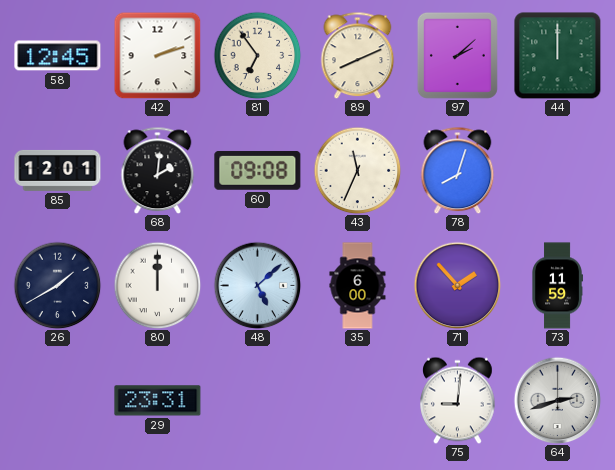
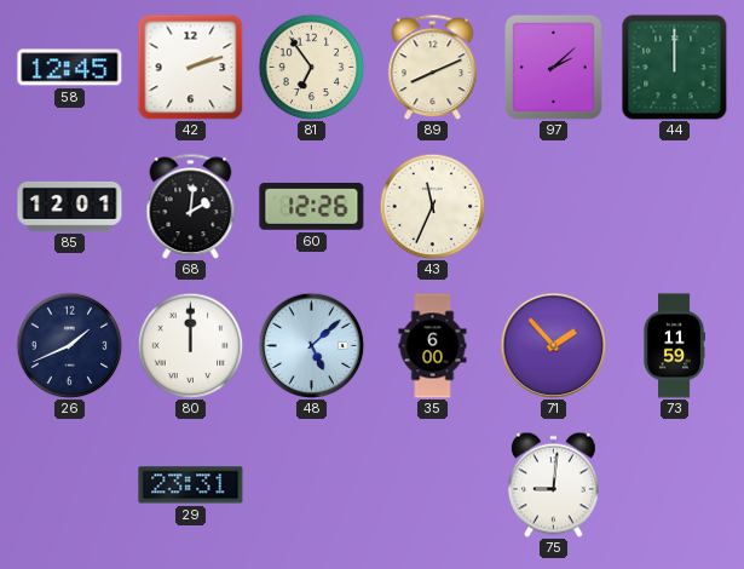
60: 09:08 -> 12:26 (312, 206)
78: 8:03 -> none (458, 170)
26: 1:40 -> 1:41 (69, 345)
64: 2:42 -> none (557, 400)
